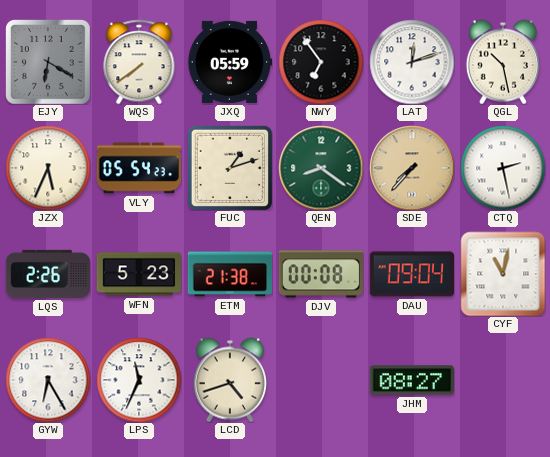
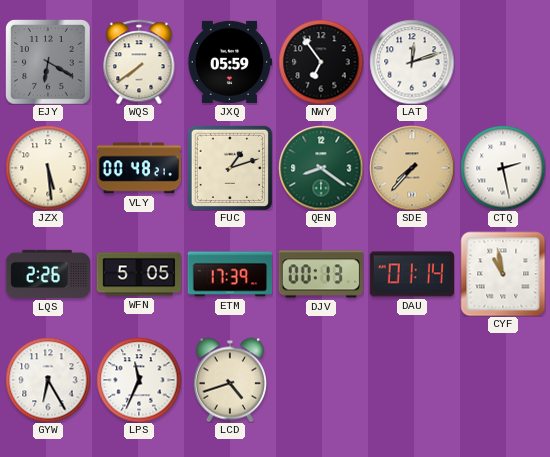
QGL: 10:28 -> none (503, 62)
JZX: 5:34 -> 5:29 (48, 168)
VLY: 05:54 -> 00:48 (138, 168)
WFN: 5:23 -> 5:05 (138, 274)
ETM: 21:38 -> 17:39 (229, 274)
DJV: 00:08 -> 00:13 (320, 274)
DAU: 09:04 -> 01:14 (411, 274)
CYF: 11:02 -> 10:58 (503, 274)
JHM: 08:27 -> none (411, 380)
